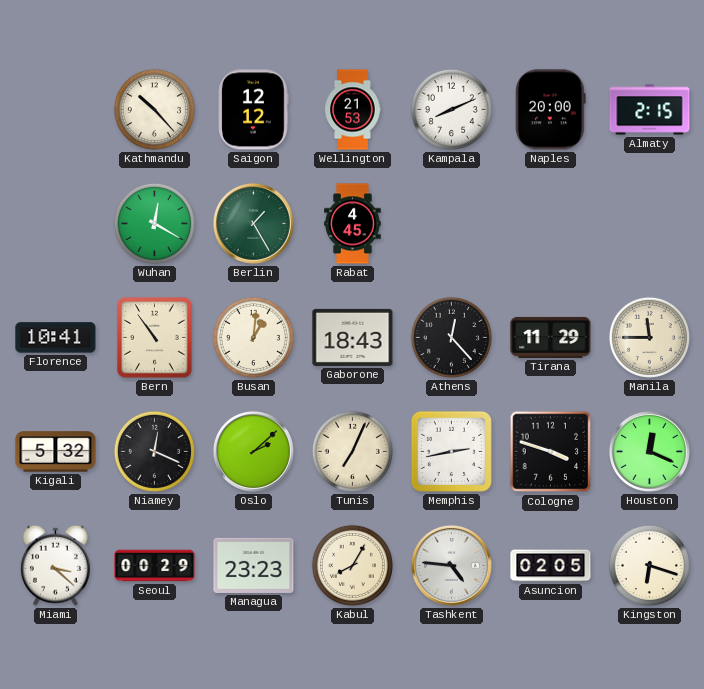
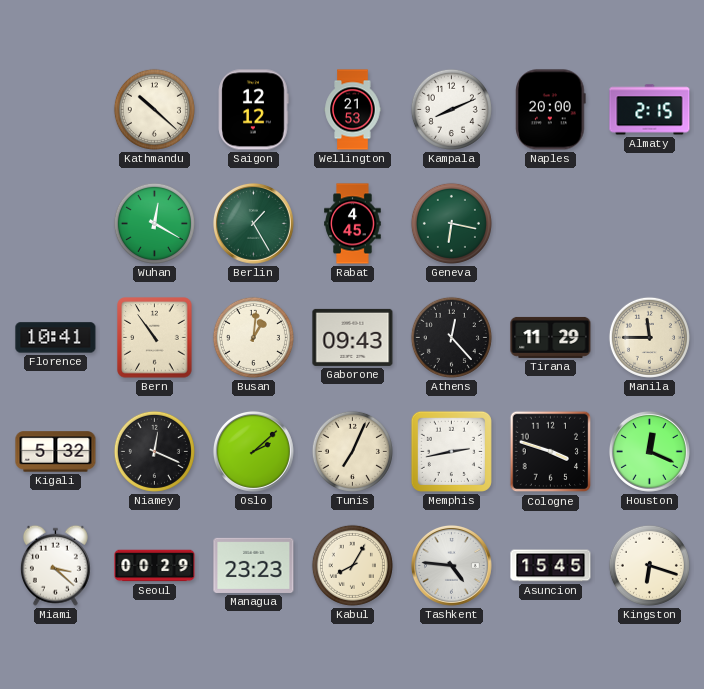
Kathmandu: 10:23 -> 10:22 (154, 109)
Geneva: none -> 6:17 (451, 223)
Gaborone: 18:43 -> 09:43 (353, 337)
Asuncion: 02:05 -> 15:45 (551, 566)
